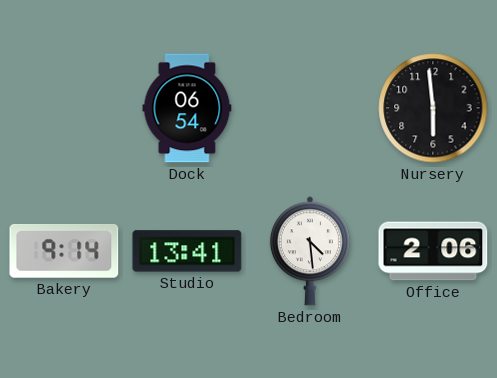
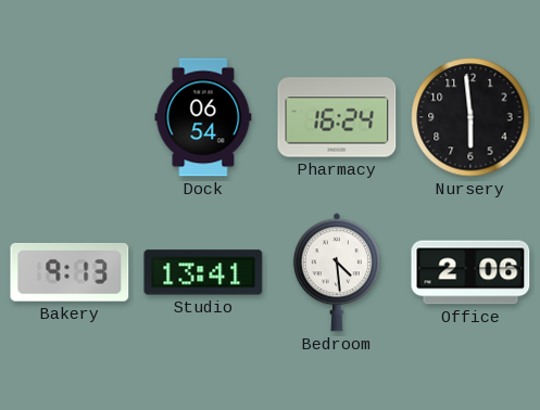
Pharmacy: none -> 16:24 (337, 117)
Bakery: 9:14 -> 9:13 (70, 272)
